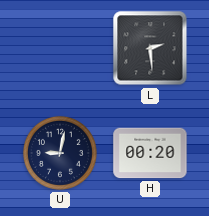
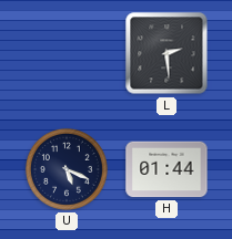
U: 9:02 -> 5:19 (67, 169)
H: 00:20 -> 01:44 (167, 169)
